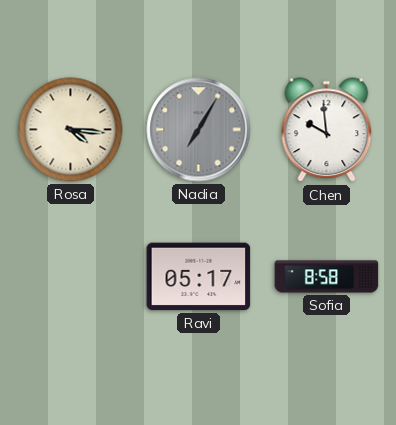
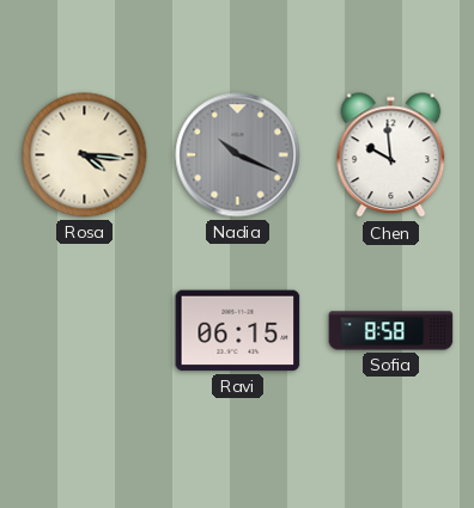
Nadia: 7:05 -> 10:19 (238, 155)
Ravi: 05:17 -> 06:15 (238, 331)
